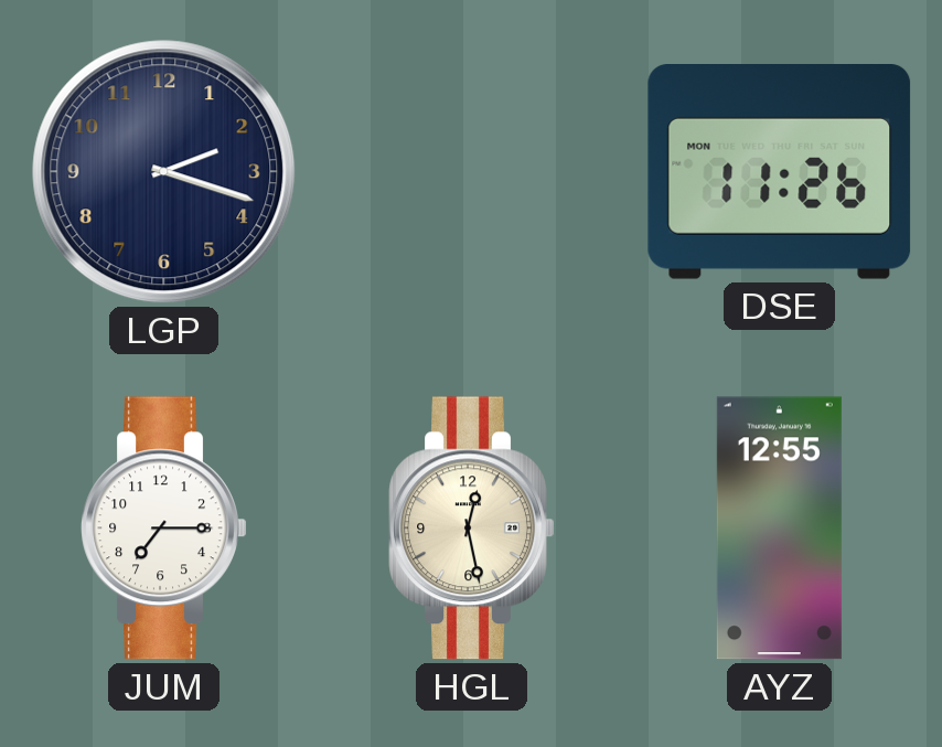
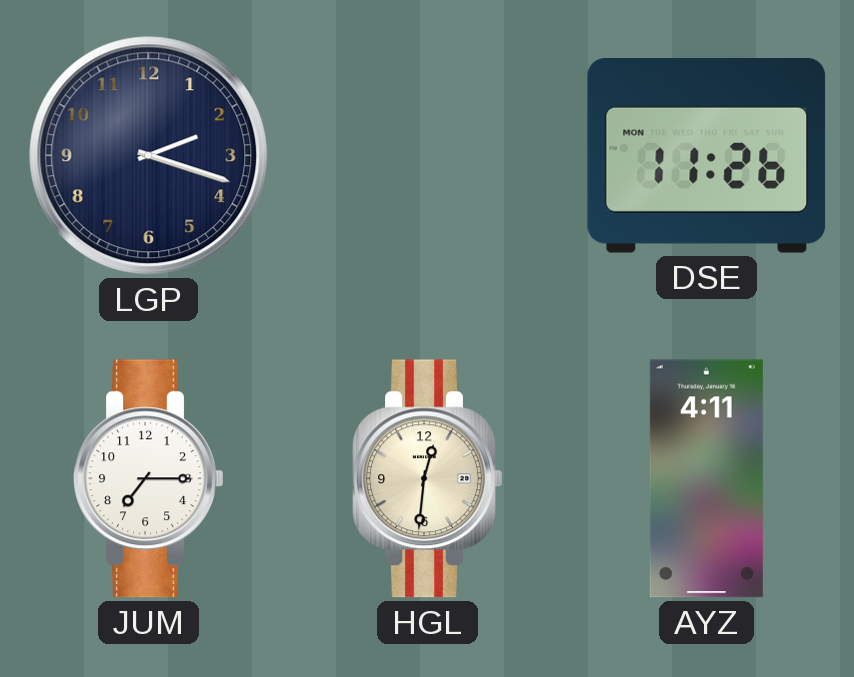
HGL: 12:28 -> 12:31 (428, 479)
AYZ: 12:55 -> 4:11 (706, 479)
